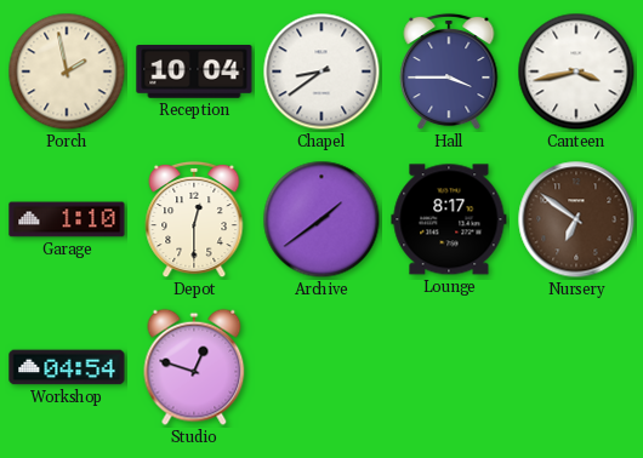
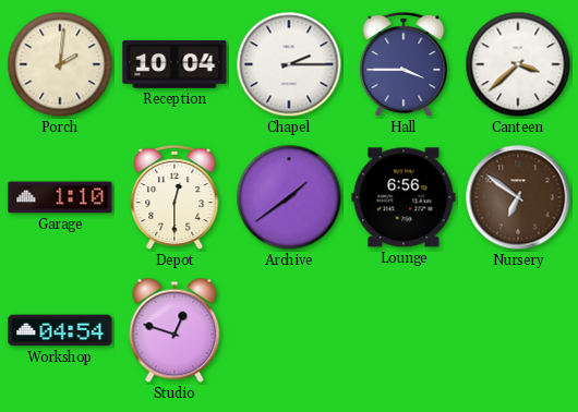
Porch: 1:58 -> 2:01 (60, 64)
Chapel: 8:39 -> 2:15 (289, 64)
Canteen: 3:43 -> 3:38 (518, 64)
Lounge: 8:17 -> 6:56 (404, 197)
